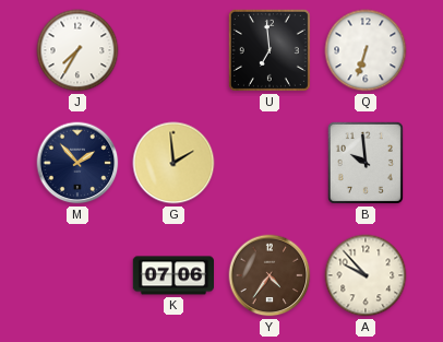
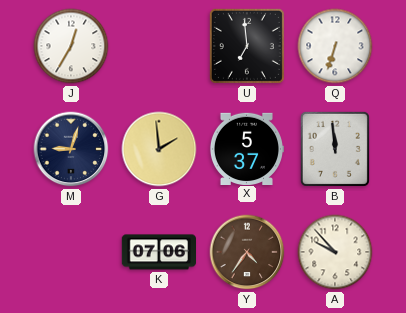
J: 7:35 -> 12:35 (71, 46)
M: 1:53 -> 9:03 (71, 149)
X: none -> 5:37 (246, 148)
B: 9:59 -> 11:59 (335, 149)
